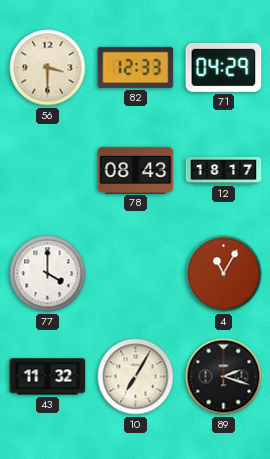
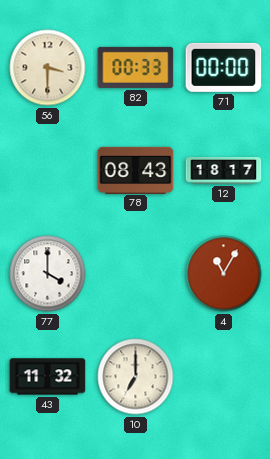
82: 12:33 -> 00:33 (136, 67)
71: 04:29 -> 00:00 (224, 67)
10: 7:05 -> 7:00 (136, 377)
89: 2:18 -> none (224, 377)
